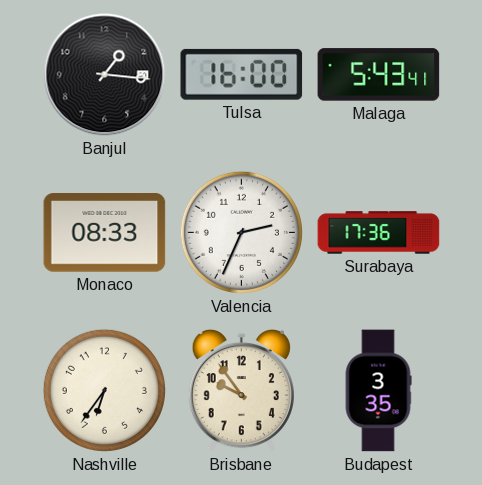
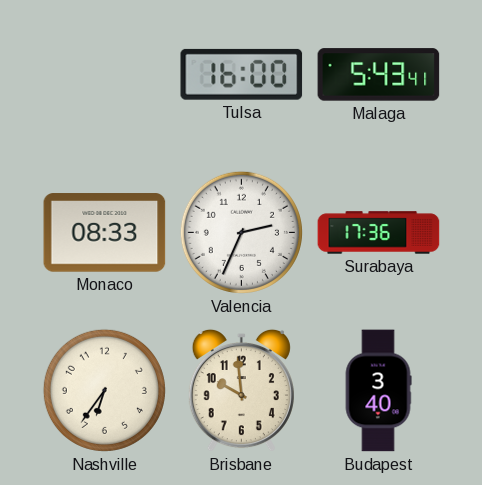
Banjul: 1:16 -> none (105, 75)
Brisbane: 9:54 -> 9:59 (241, 391)
Budapest: 3:35 -> 3:40 (378, 391)
